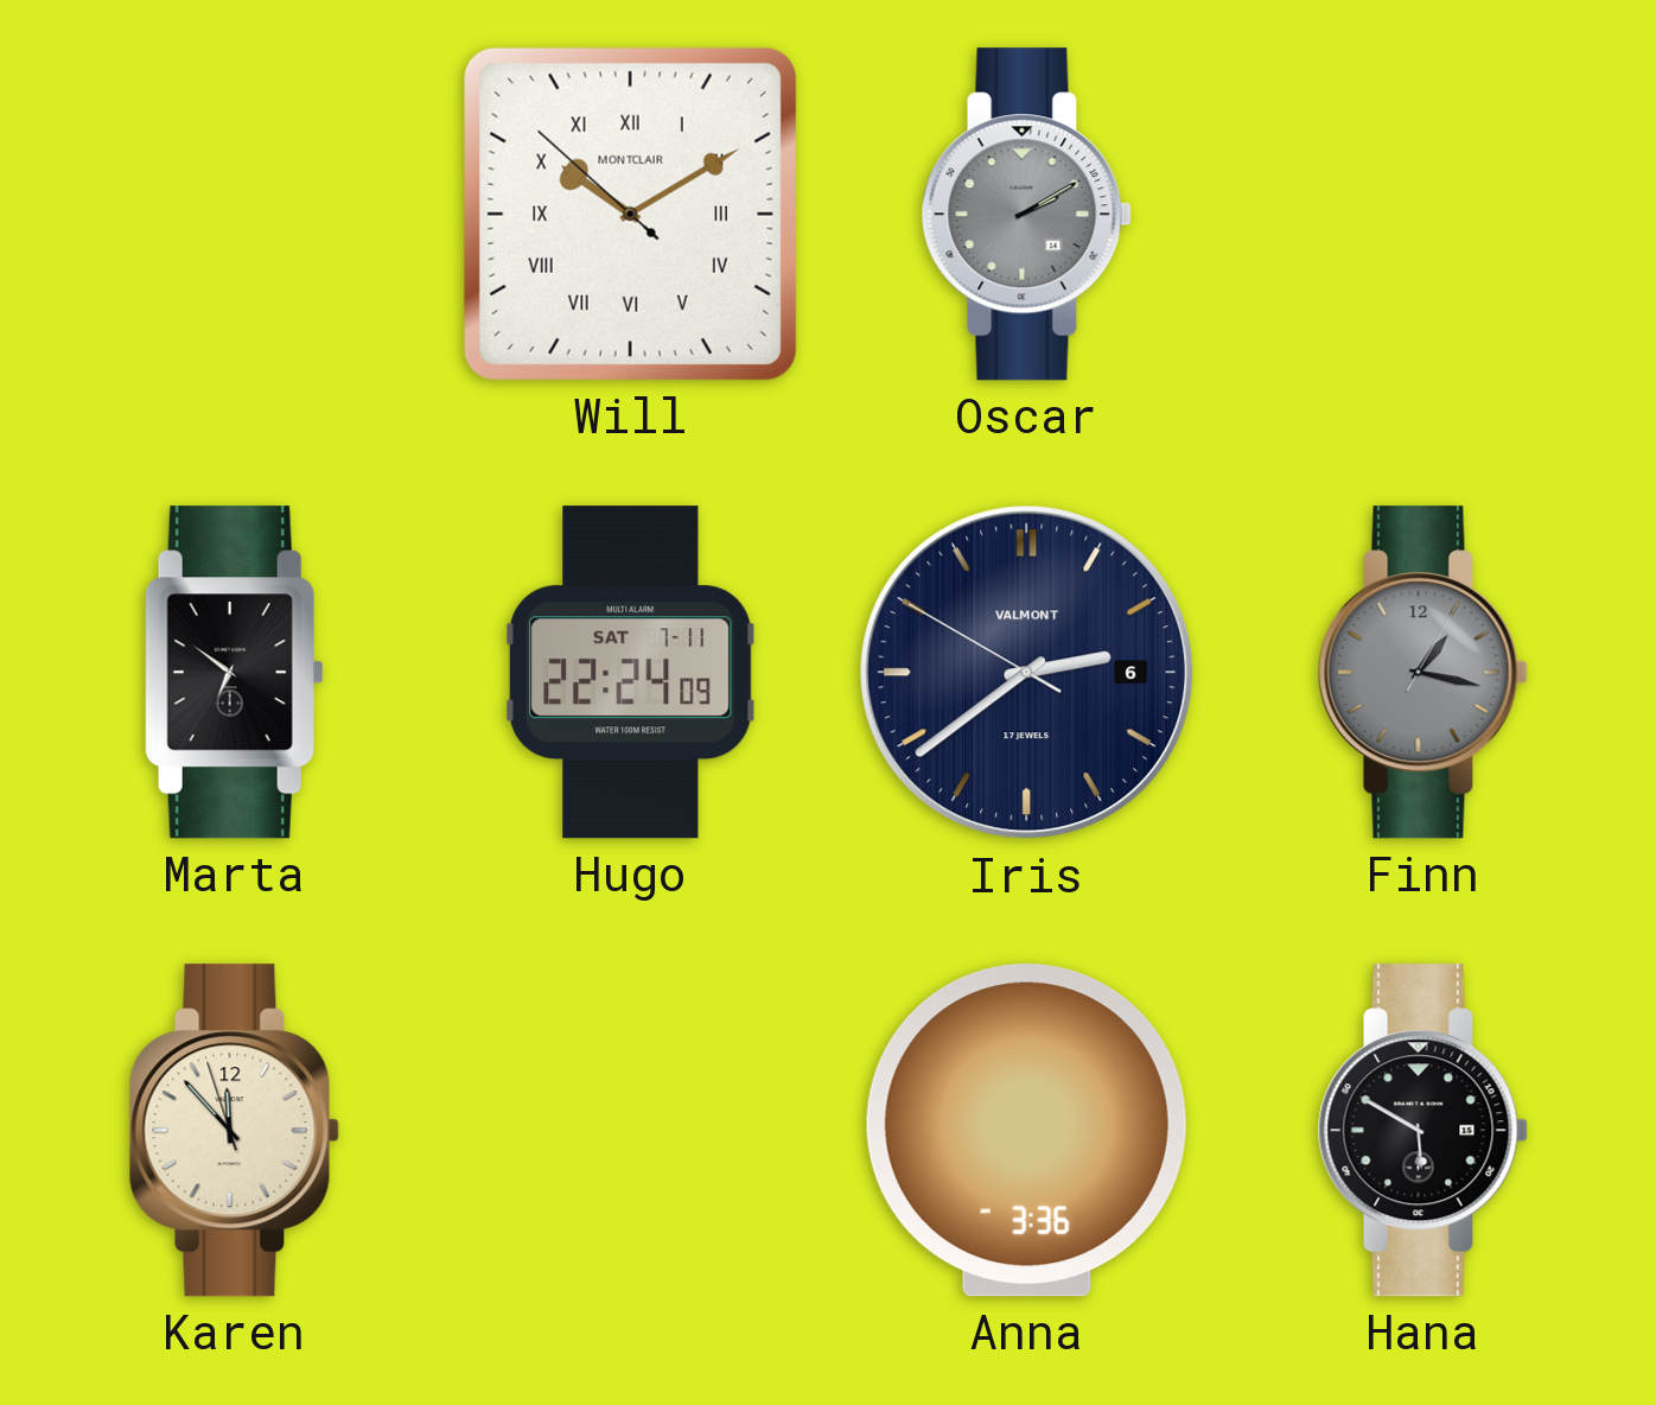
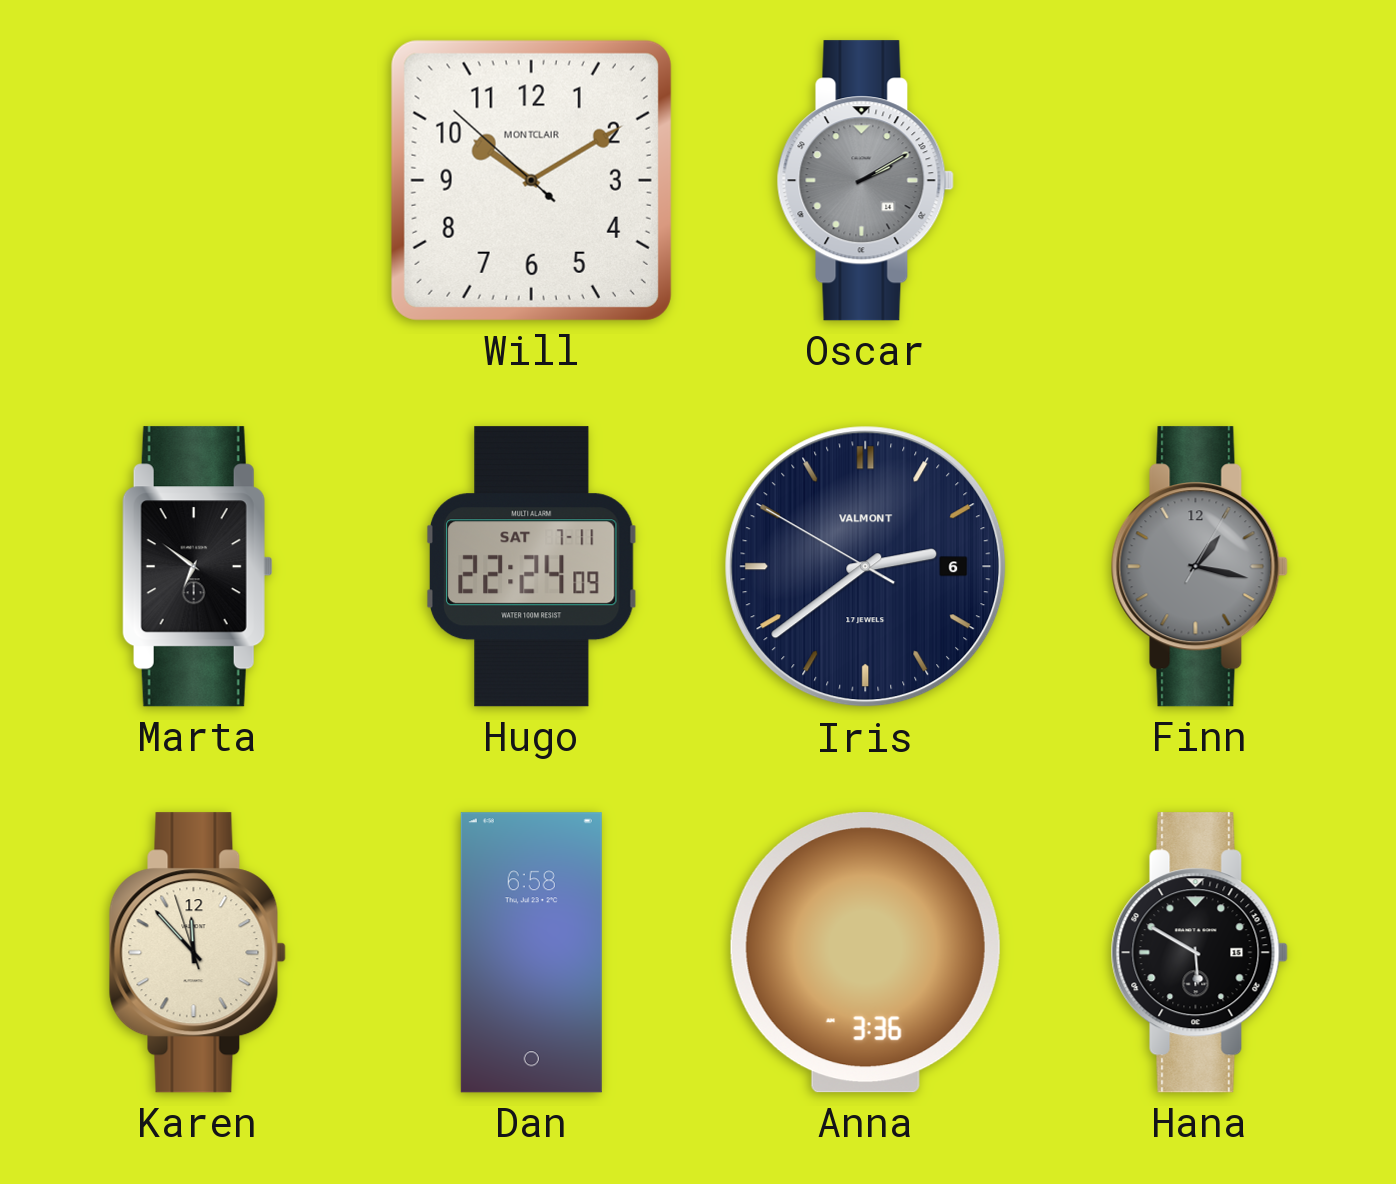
Will numerals: Roman -> Arabic (531, 180)
Dan: none -> 6:58 (531, 953)
